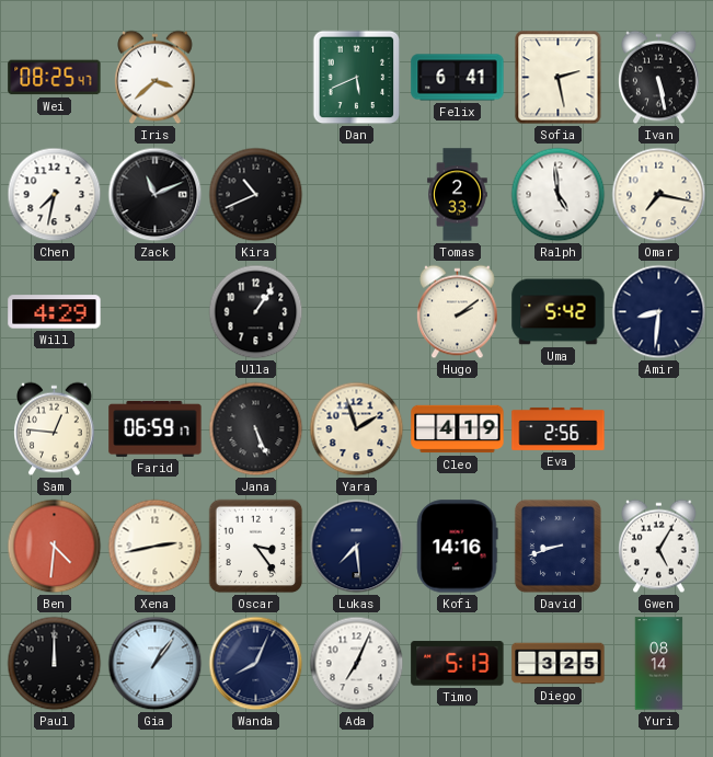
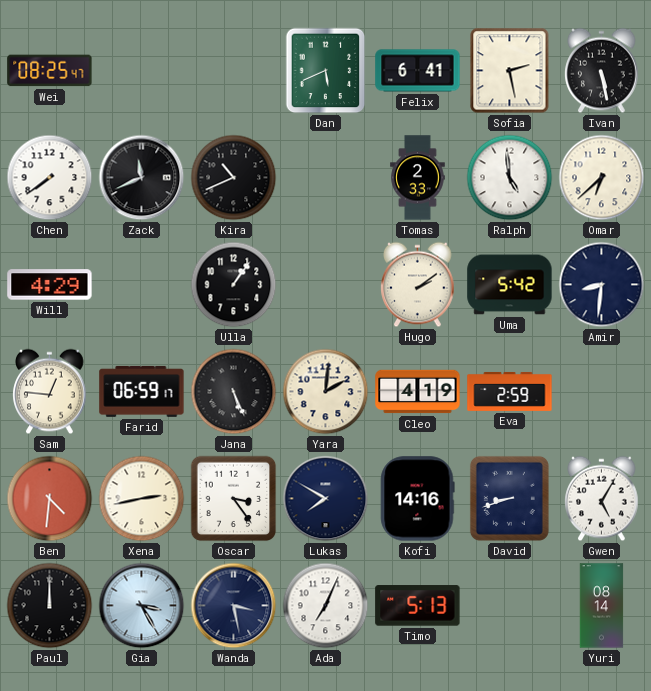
Iris: 3:38 -> none (156, 78)
Chen: 7:32 -> 7:39 (50, 178)
Zack: 11:11 -> 11:41 (142, 178)
Omar: 7:17 -> 6:38 (602, 178)
Yara: 1:57 -> 2:01 (326, 392)
Eva: 2:56 -> 2:59 (510, 391)
Lukas: 7:29 -> 7:50 (326, 499)
Gia: 1:06 -> 3:25 (142, 606)
Wanda: 8:04 -> 3:28 (234, 606)
Diego: 3:25 -> none (559, 664)
